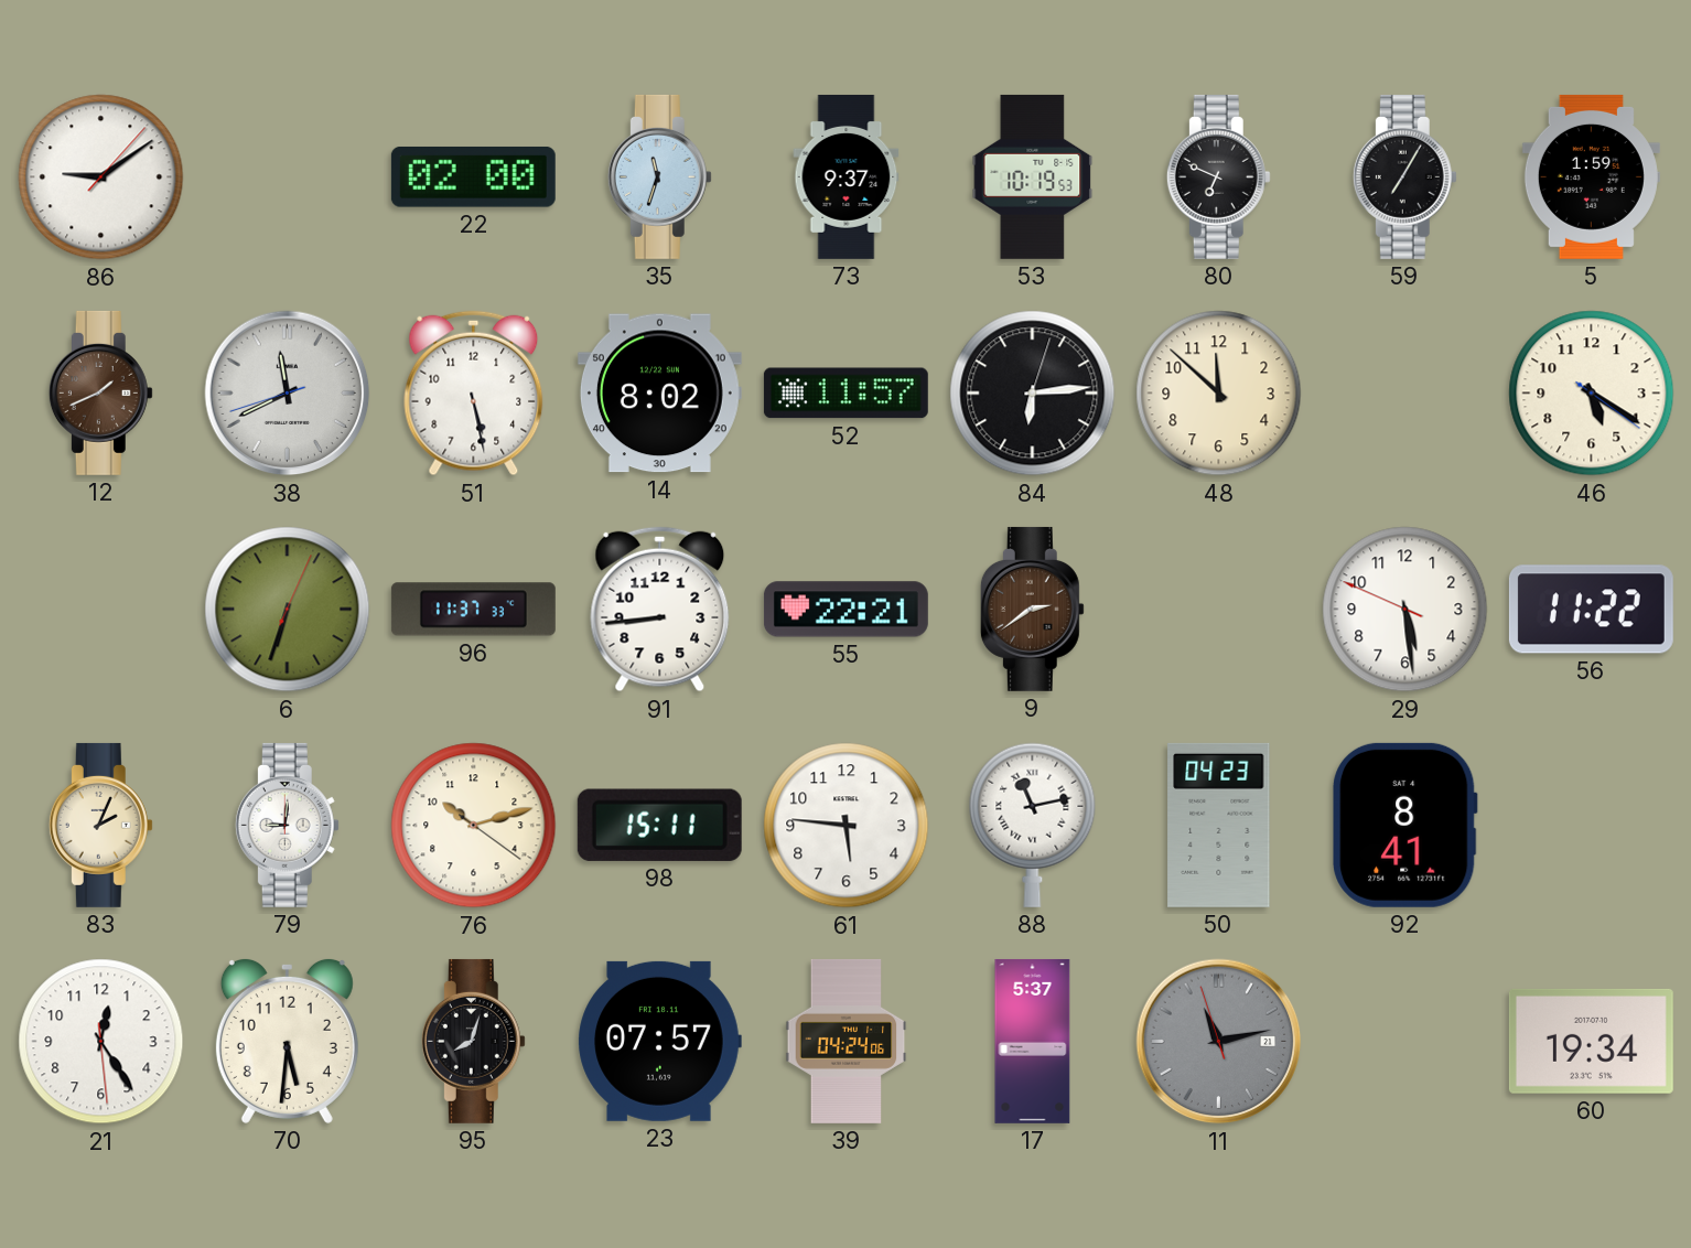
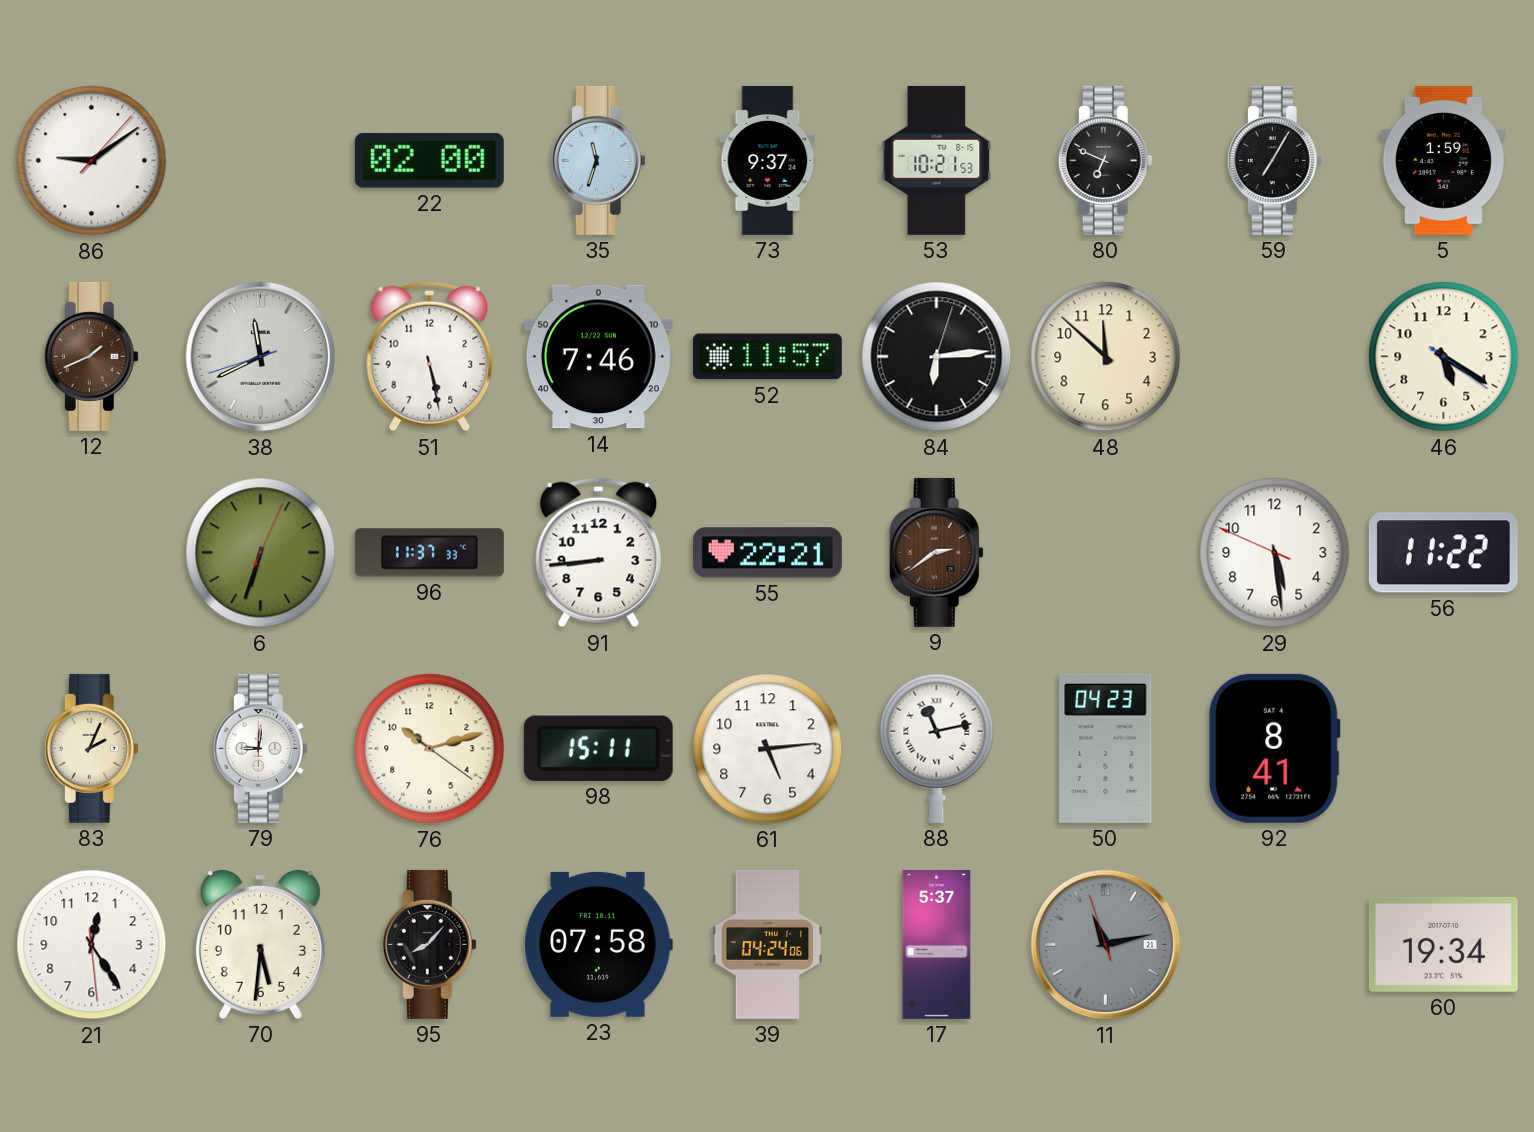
53: 10:19 -> 10:21 (937, 160)
14: 8:02 -> 7:46 (598, 357)
61: 5:46 -> 5:14 (768, 749)
95: 8:03 -> 8:07 (429, 944)
23: 07:57 -> 07:58 (598, 944)
